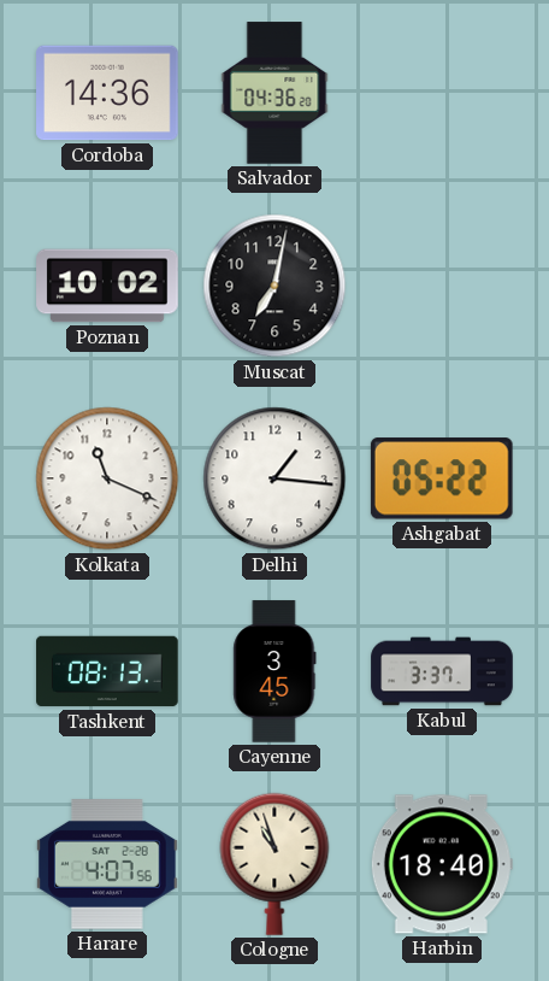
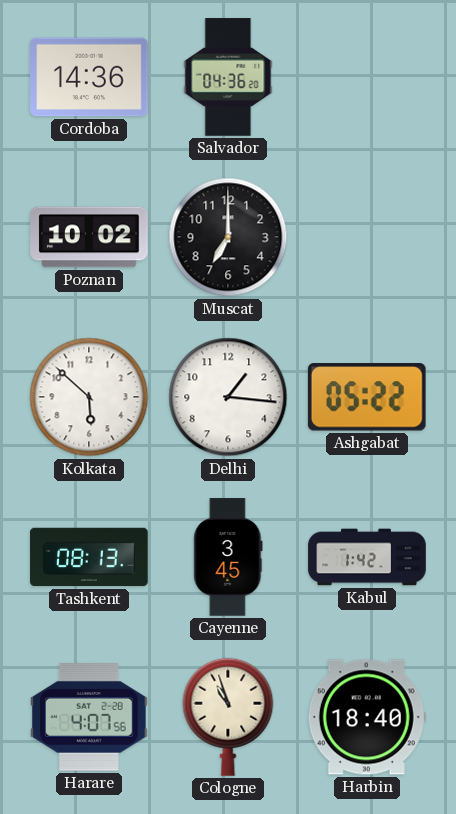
Muscat: 7:02 -> 7:00 (228, 237)
Kolkata: 11:19 -> 5:52 (89, 397)
Kabul: 3:37 -> 1:42 (367, 557)
